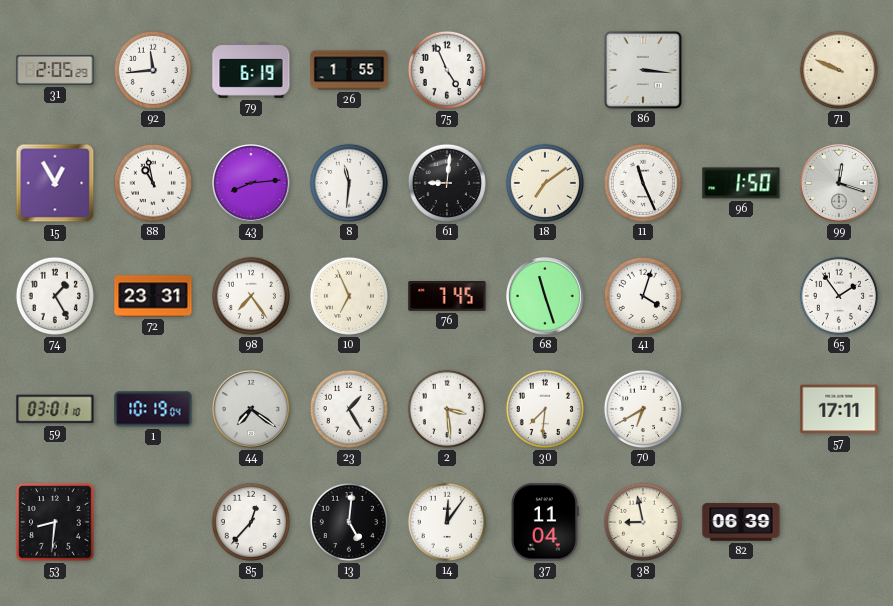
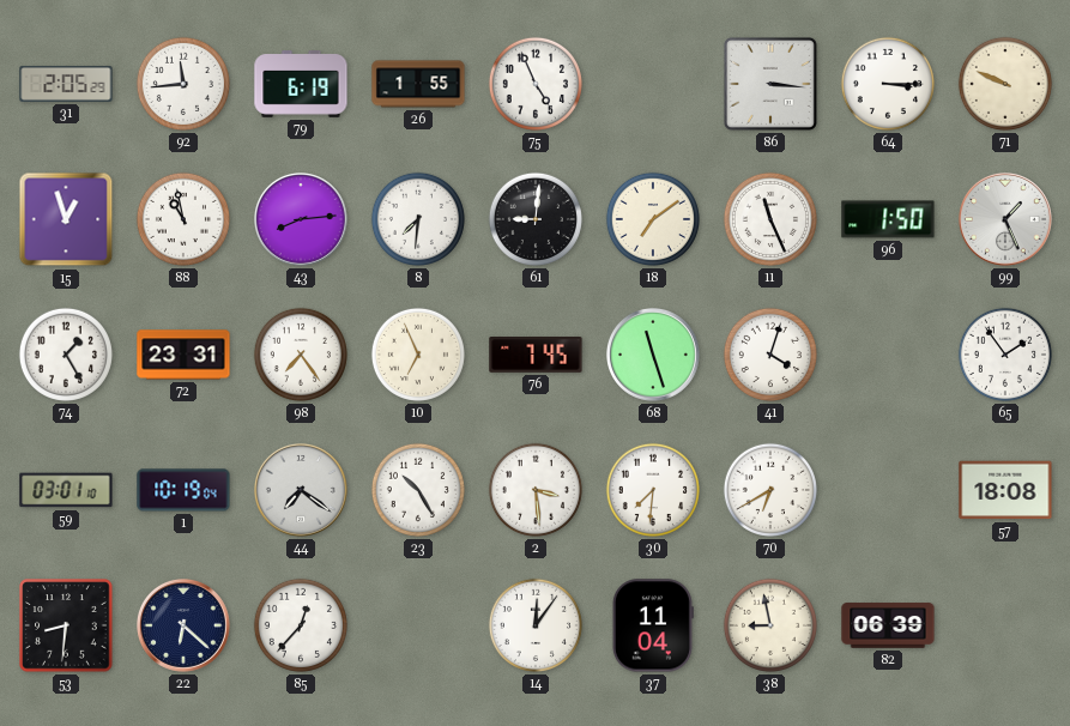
64: none -> 3:15 (888, 84)
15: 12:55 -> 12:57 (66, 219)
8: 11:31 -> 7:31 (418, 219)
99: 12:18 -> 1:26 (1006, 220)
23: 1:25 -> 10:25 (418, 490)
57: 17:11 -> 18:08 (1005, 490)
22: none -> 6:22 (185, 627)
13: 5:01 -> none (349, 522)
